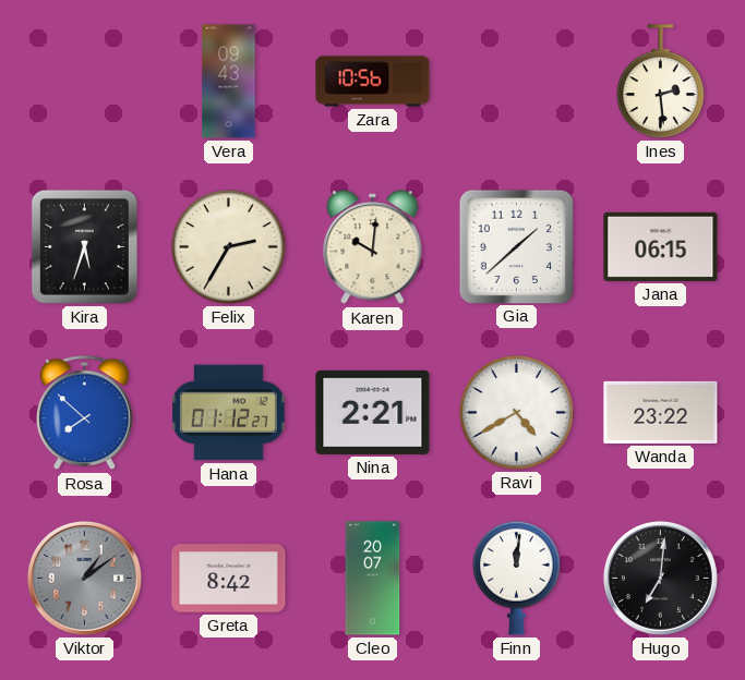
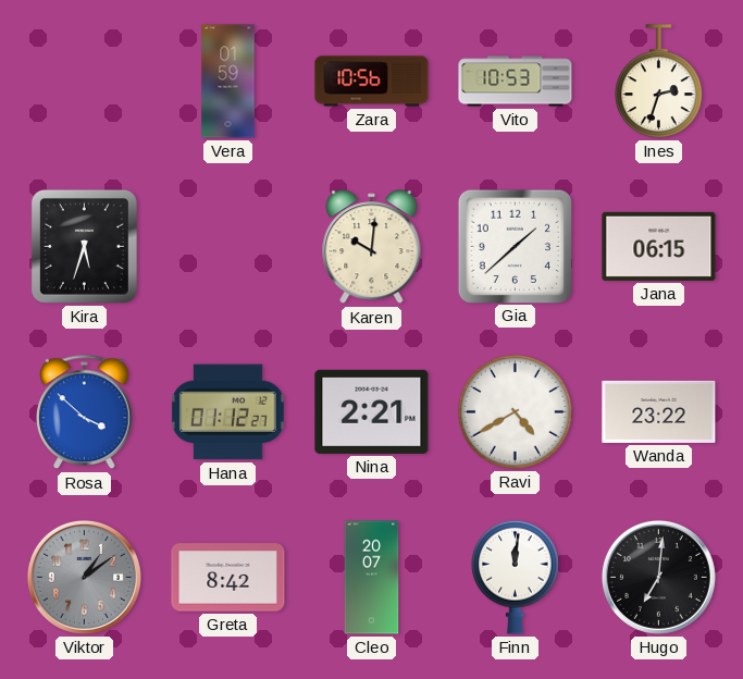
Vera: 09:43 -> 01:59 (228, 82)
Vito: none -> 10:53 (516, 82)
Ines: 2:29 -> 2:33 (659, 82)
Felix: 2:35 -> none (229, 247)
Rosa: 7:52 -> 3:52 (85, 412)
